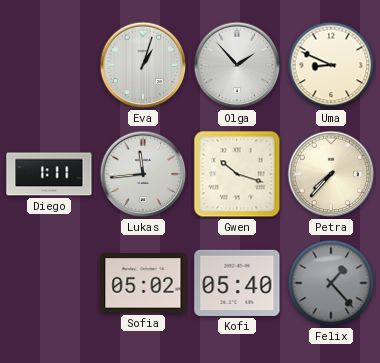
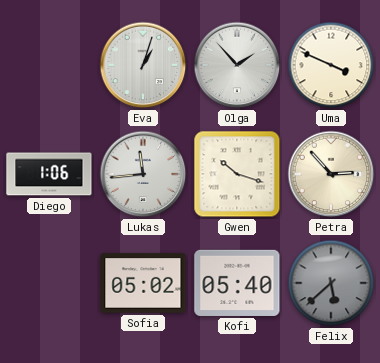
Uma: 8:49 -> 3:49 (331, 65)
Diego: 1:11 -> 1:06 (49, 174)
Petra: 7:37 -> 2:53 (331, 174)
Felix: 1:23 -> 5:38 (331, 283)
